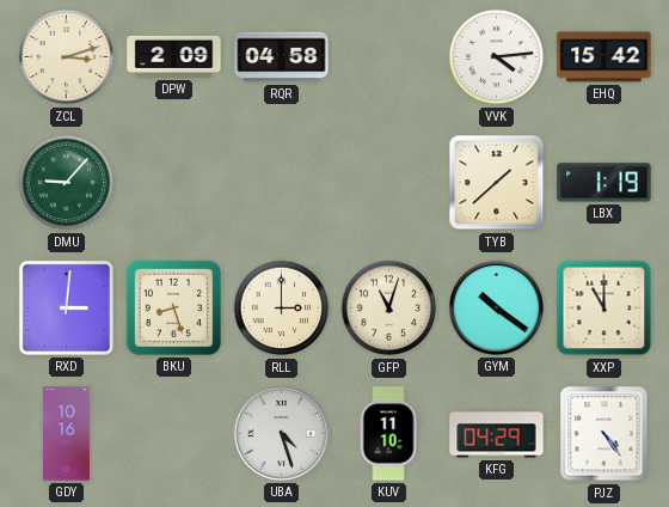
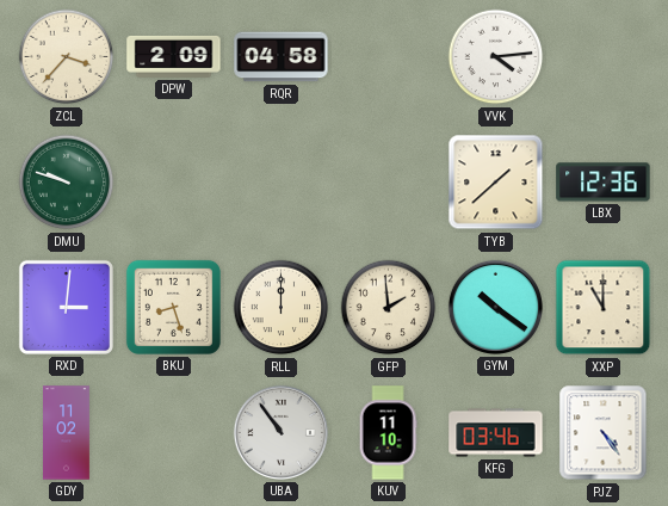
ZCL: 3:12 -> 3:37 (67, 57)
EHQ: 15:42 -> none (604, 57)
DMU: 9:07 -> 9:48 (67, 183)
LBX: 1:19 -> 12:36 (604, 183)
RLL: 3:00 -> 12:00 (282, 308)
GFP: 11:03 -> 1:59 (389, 308)
GDY: 10:16 -> 11:02 (67, 433)
UBA: 4:27 -> 10:54 (280, 432)
KFG: 04:29 -> 03:46 (496, 433)
